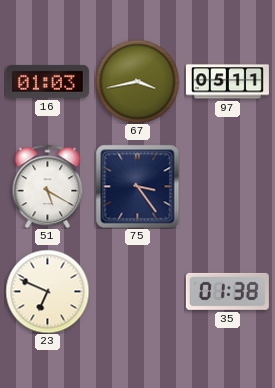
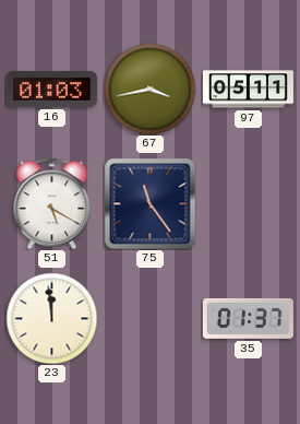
75: 3:24 -> 11:24 (149, 203)
23: 6:49 -> 11:59 (51, 318)
35: 01:38 -> 01:37 (248, 318)
